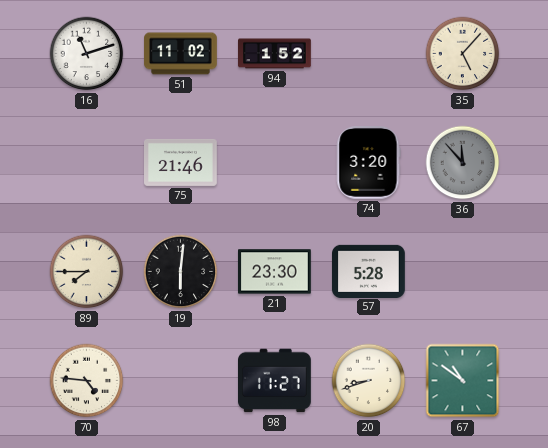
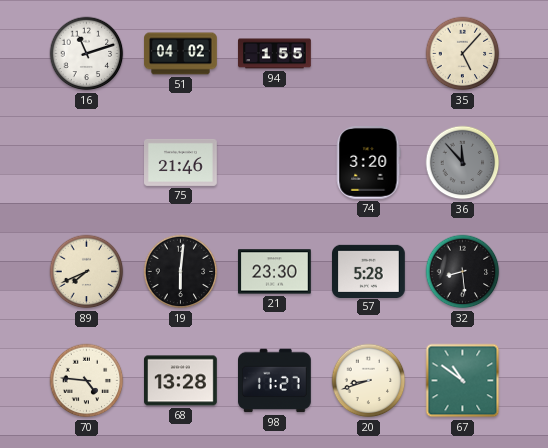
51: 11:02 -> 04:02 (181, 54)
94: 1:52 -> 1:55 (275, 54)
89: 7:45 -> 7:41 (87, 272)
32: none -> 8:29 (463, 272)
68: none -> 13:28 (181, 381)
